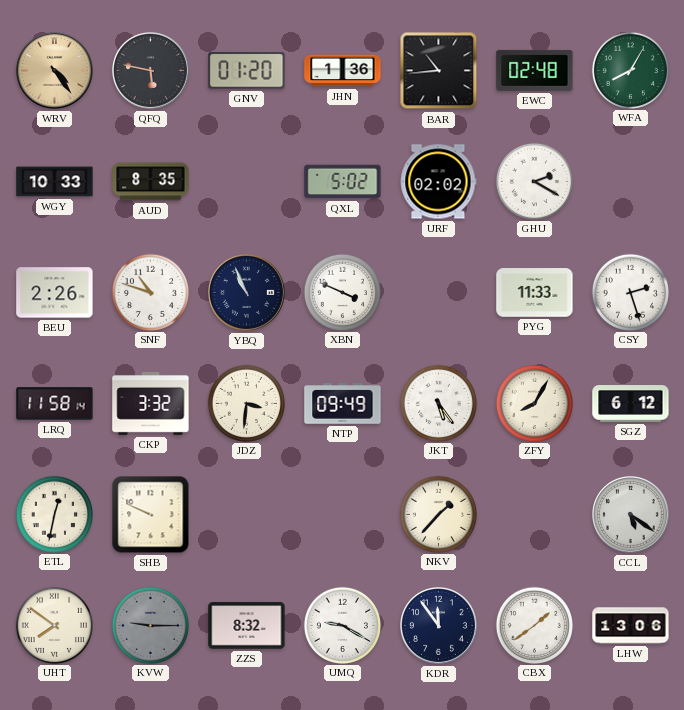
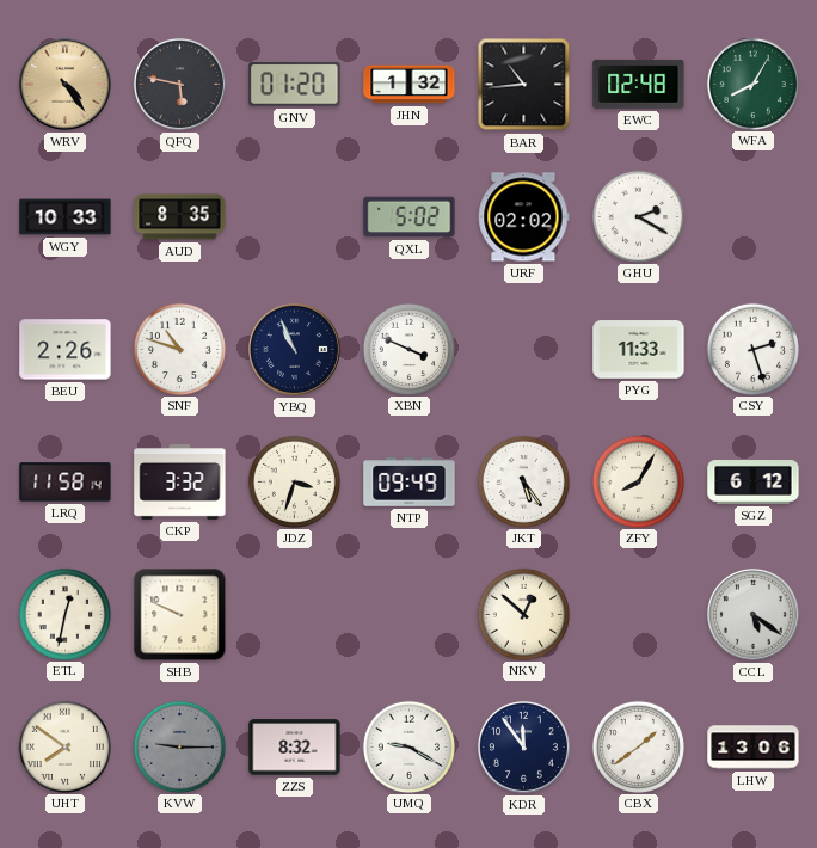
JHN: 1:36 -> 1:32 (410, 85)
JDZ: 3:31 -> 3:33 (294, 481)
NKV: 1:37 -> 12:52 (523, 614)
